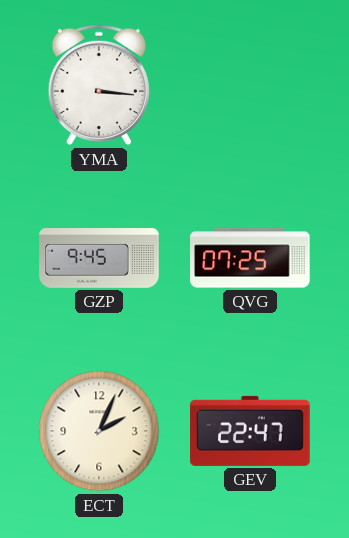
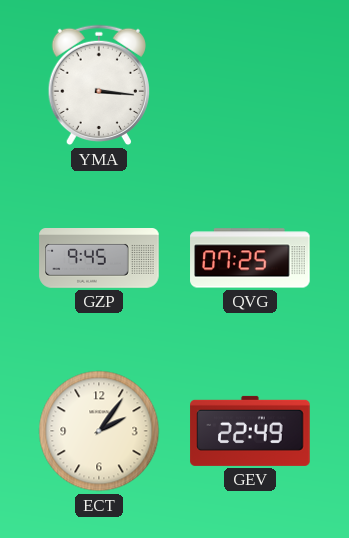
ECT: 2:04 -> 2:06 (99, 431)
GEV: 22:47 -> 22:49 (250, 431)
